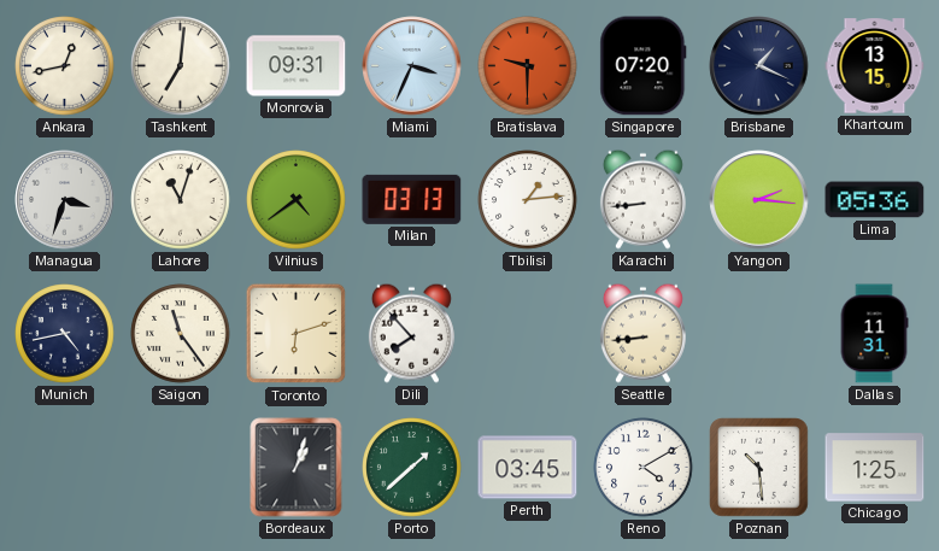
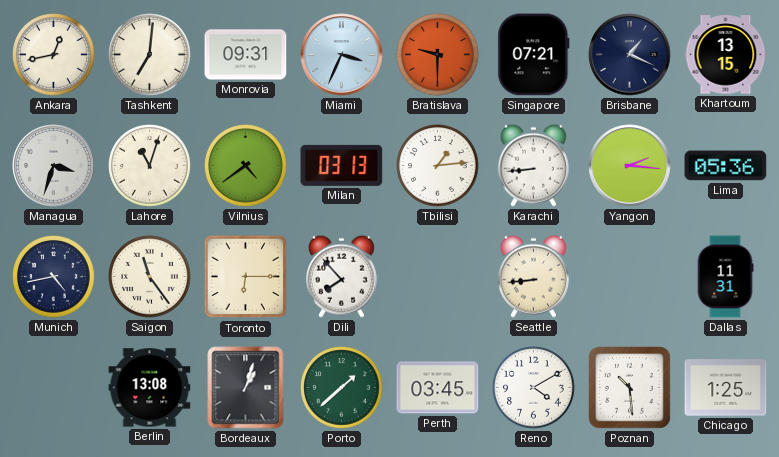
Singapore: 07:20 -> 07:21 (534, 55)
Toronto: 6:12 -> 6:15 (246, 277)
Berlin: none -> 13:08 (150, 388)
